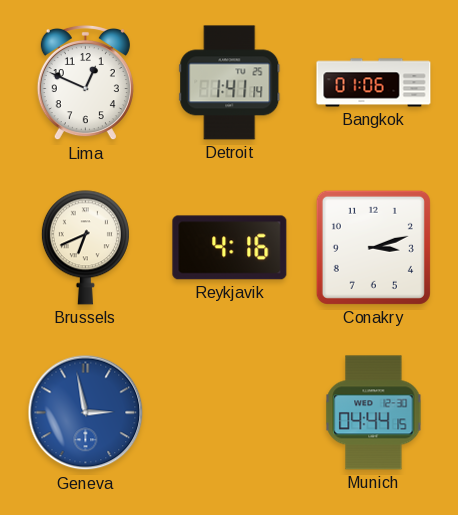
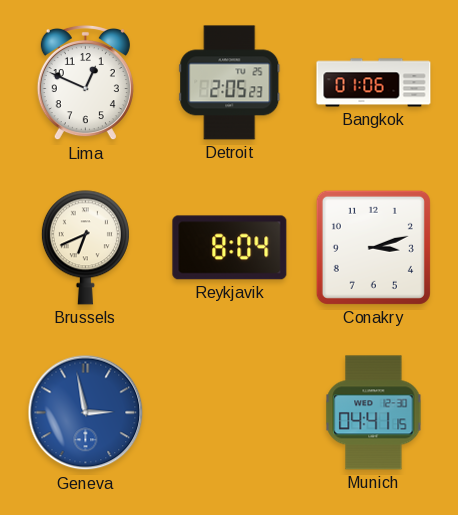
Detroit: 1:41 -> 2:05 (230, 83)
Reykjavik: 4:16 -> 8:04 (230, 248)
Munich: 04:44 -> 04:41 (374, 413)
